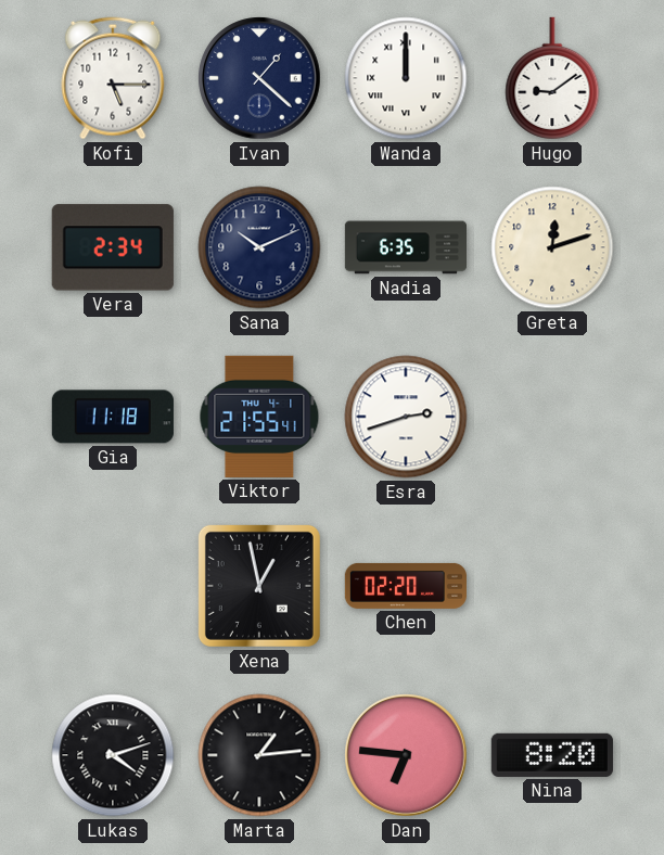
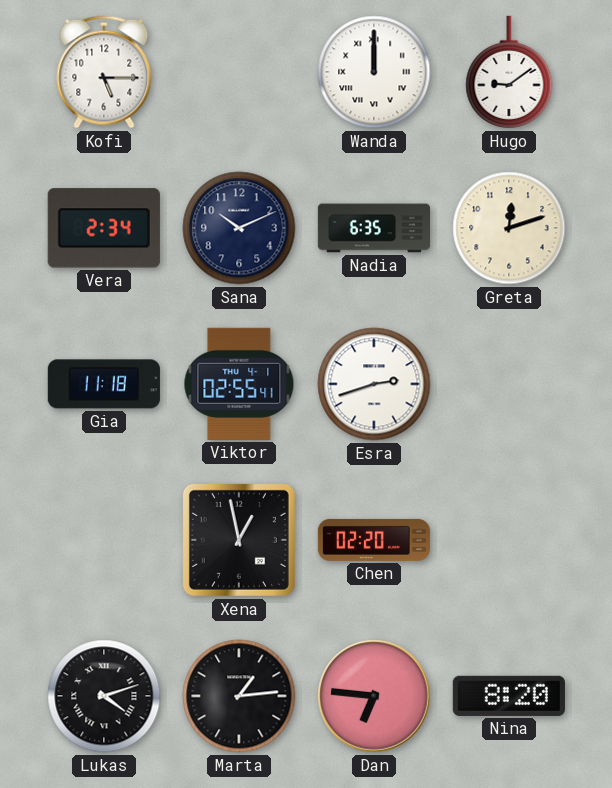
Ivan: 1:22 -> none (259, 78)
Viktor: 21:55 -> 02:55 (239, 384)
